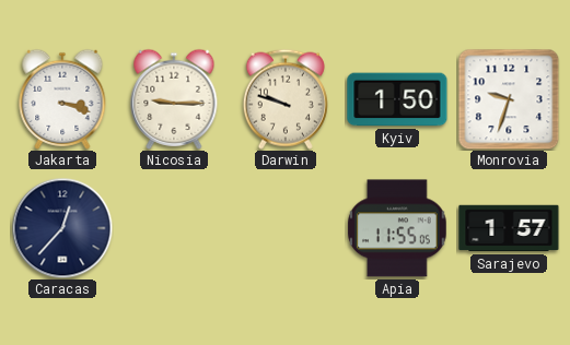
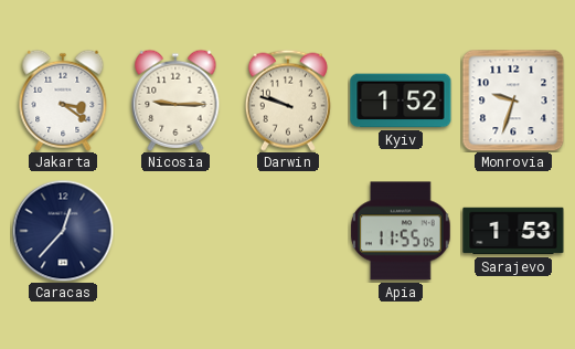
Jakarta: 3:18 -> 3:21 (63, 101)
Kyiv: 1:50 -> 1:52 (401, 101)
Sarajevo: 1:57 -> 1:53 (513, 231)
